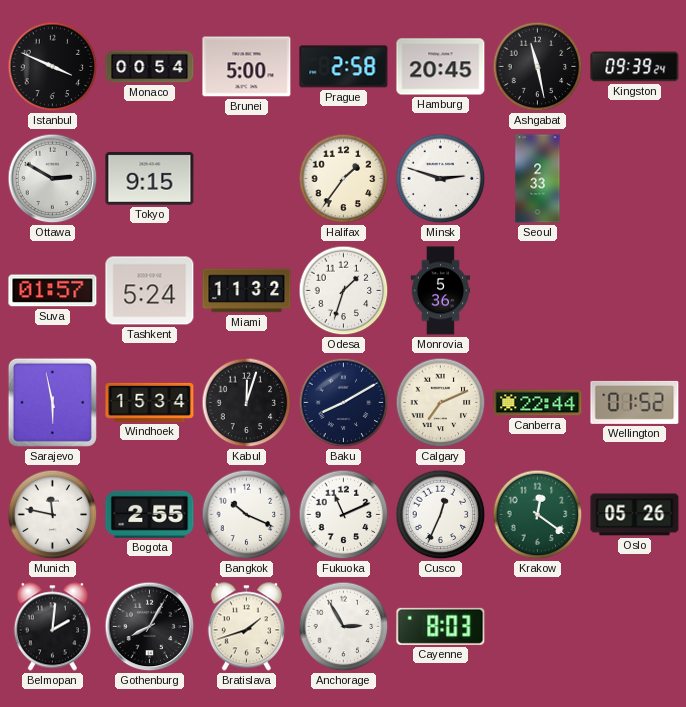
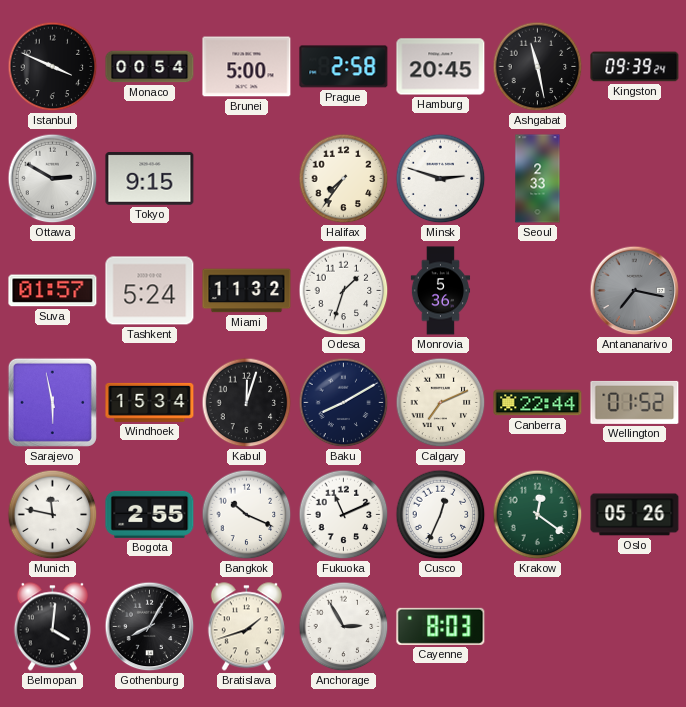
Halifax: 1:36 -> 7:36 (344, 179)
Antananarivo: none -> 7:17 (635, 291)
Belmopan: 2:01 -> 4:01 (52, 627)
